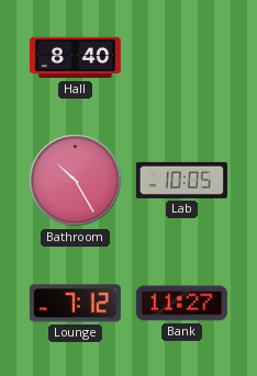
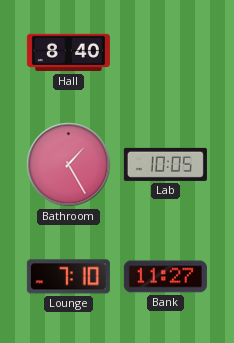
Bathroom: 10:25 -> 1:25 (69, 165)
Lounge: 7:12 -> 7:10 (68, 277)
